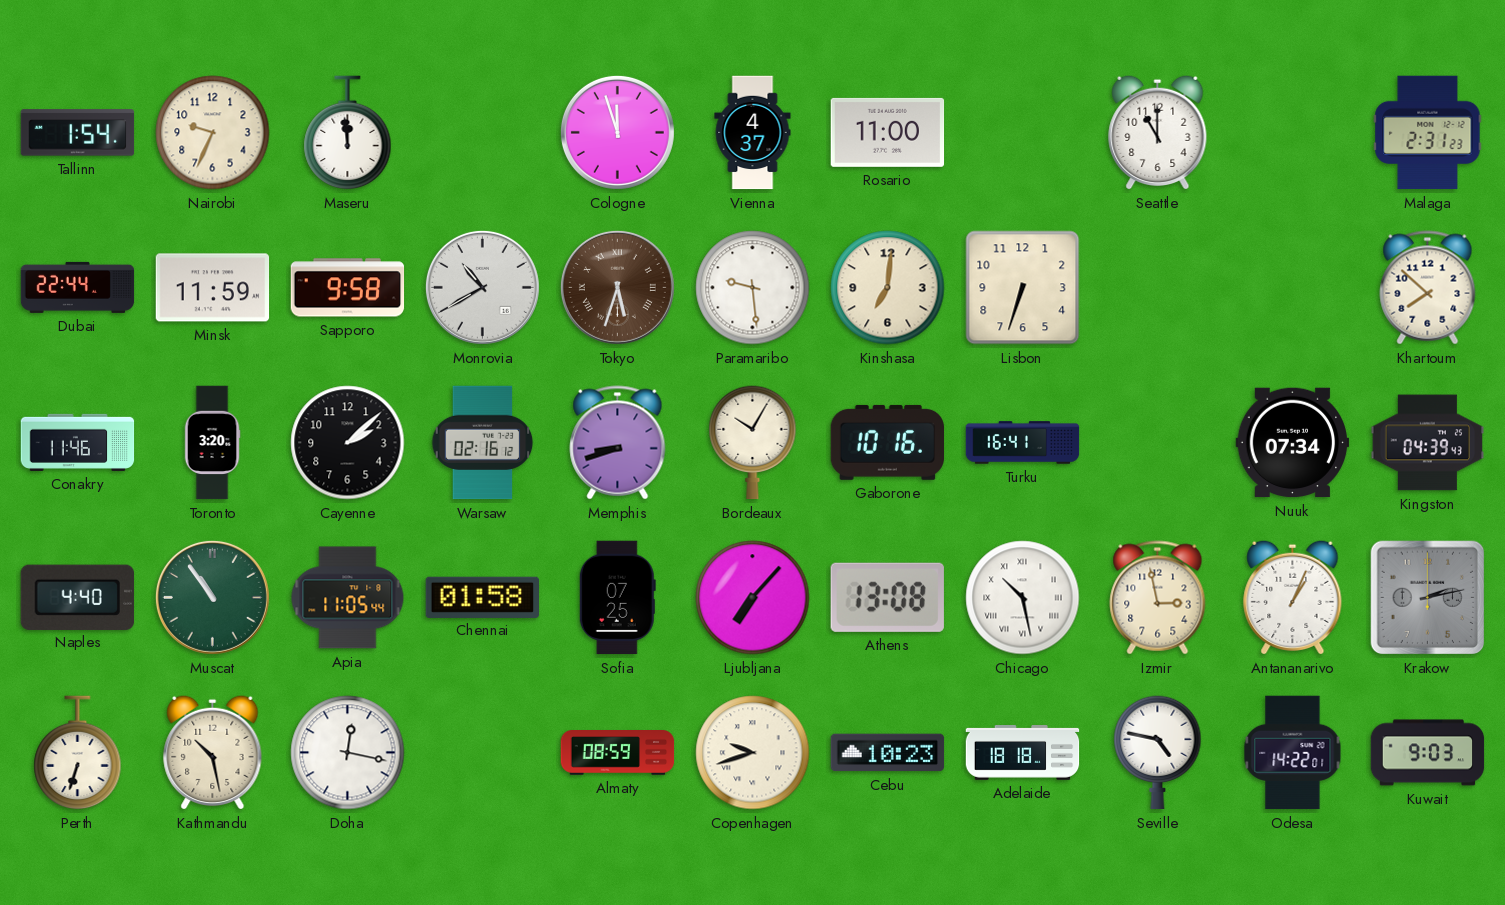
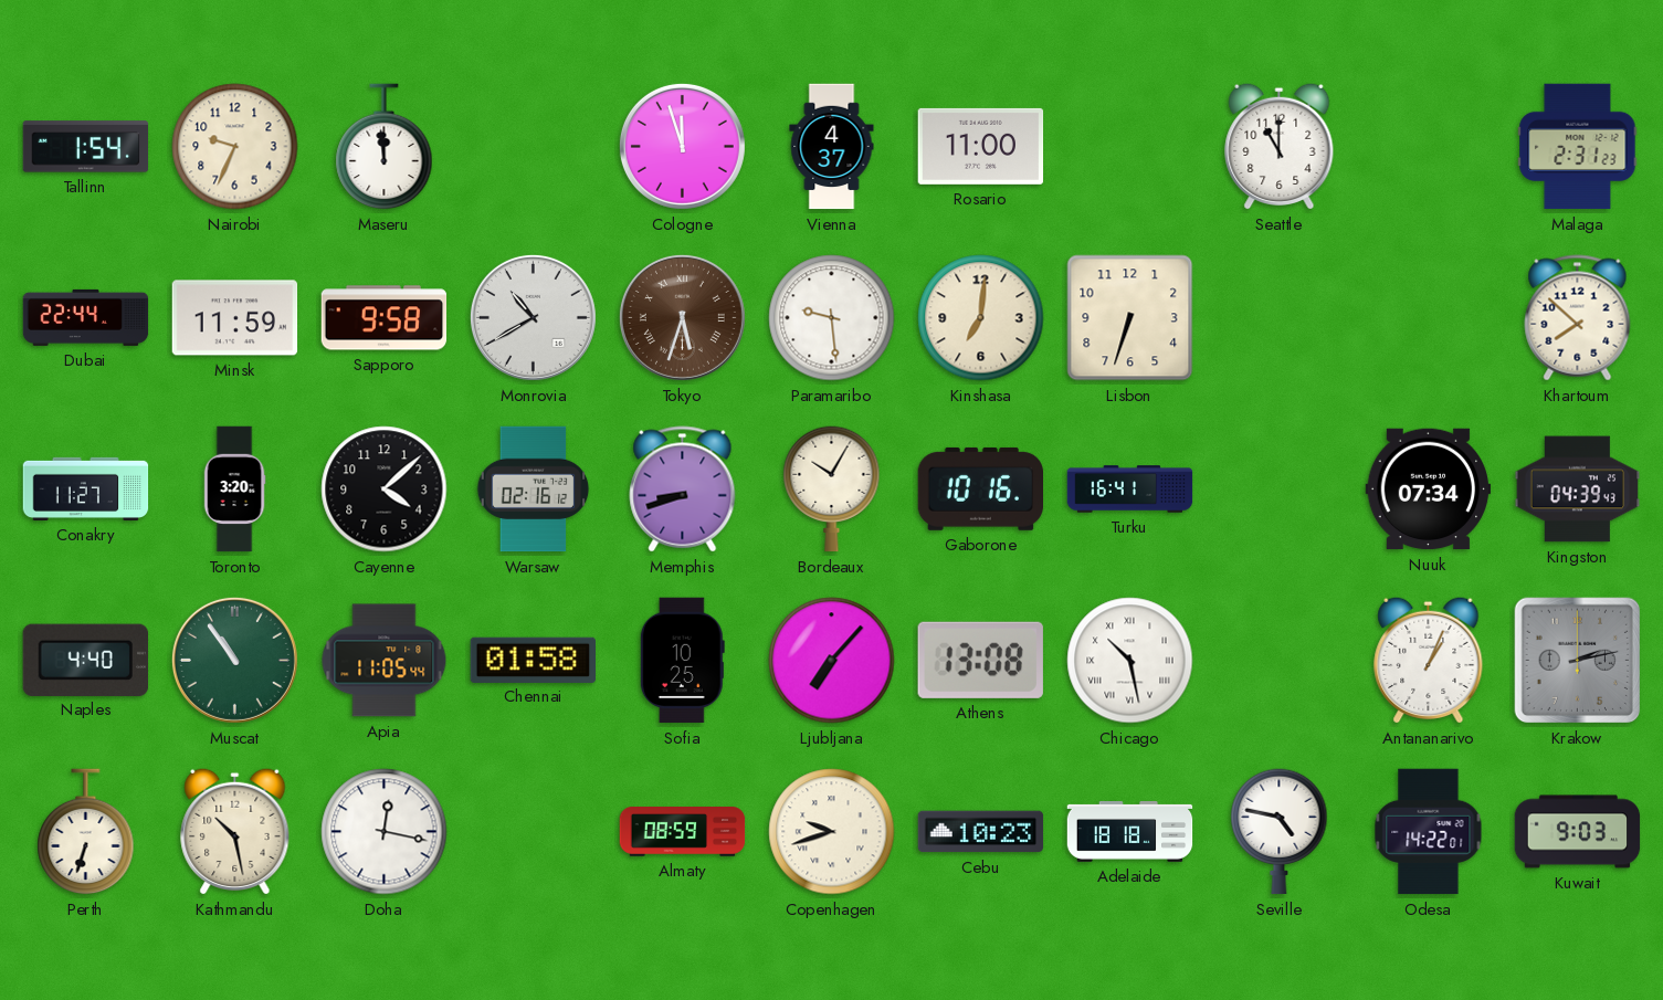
Conakry: 11:46 -> 11:27 (86, 488)
Cayenne: 2:08 -> 4:08 (385, 490)
Sofia: 07:25 -> 10:25 (682, 661)
Izmir: 2:58 -> none (1158, 598)
